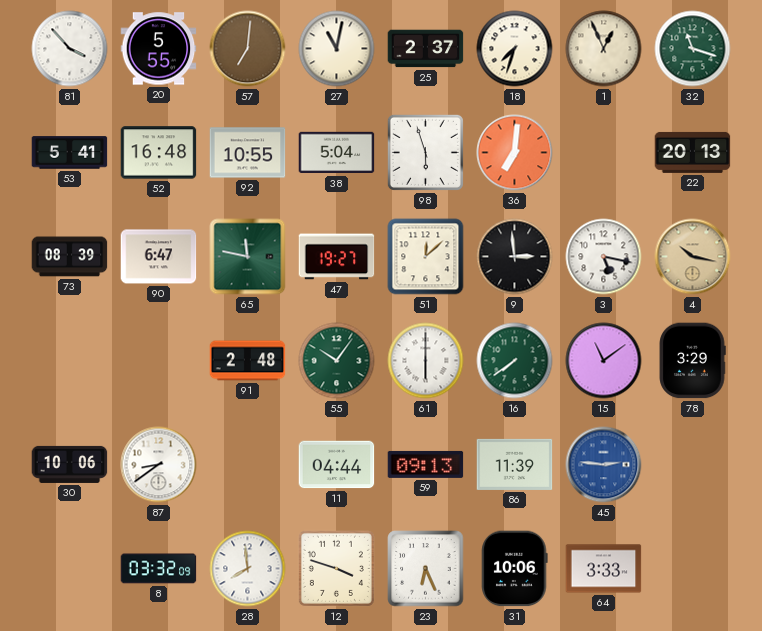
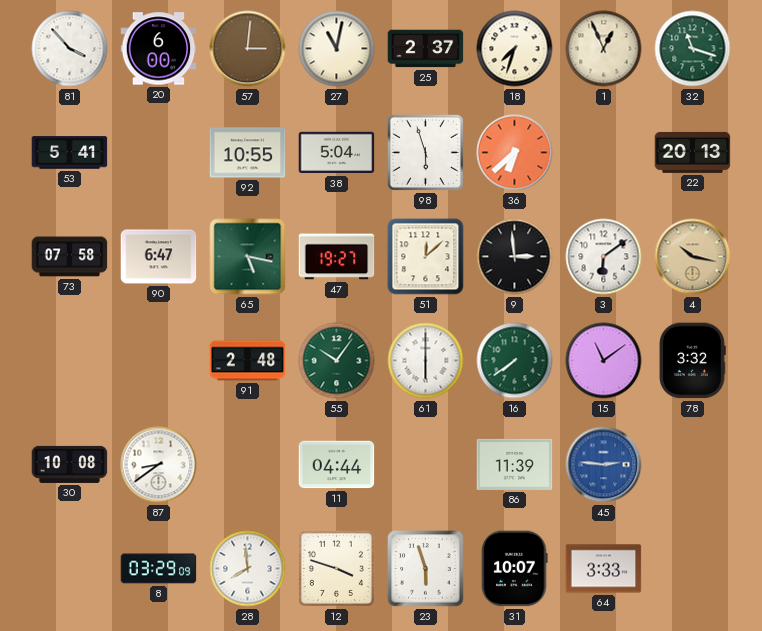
20: 5:55 -> 6:00 (159, 49)
57: 7:01 -> 3:01 (248, 49)
52: 16:48 -> none (159, 153)
36: 7:01 -> 6:38 (515, 153)
73: 08:39 -> 07:58 (70, 257)
65: 11:47 -> 5:17 (248, 257)
3: 5:17 -> 6:09 (604, 257)
78: 3:29 -> 3:32 (692, 361)
30: 10:06 -> 10:08 (70, 464)
59: 09:13 -> none (426, 464)
8: 03:32 -> 03:29 (159, 569)
23: 6:26 -> 5:57 (426, 569)
31: 10:06 -> 10:07 (515, 569)
